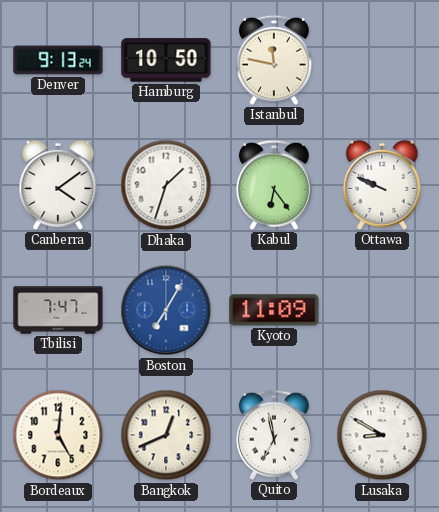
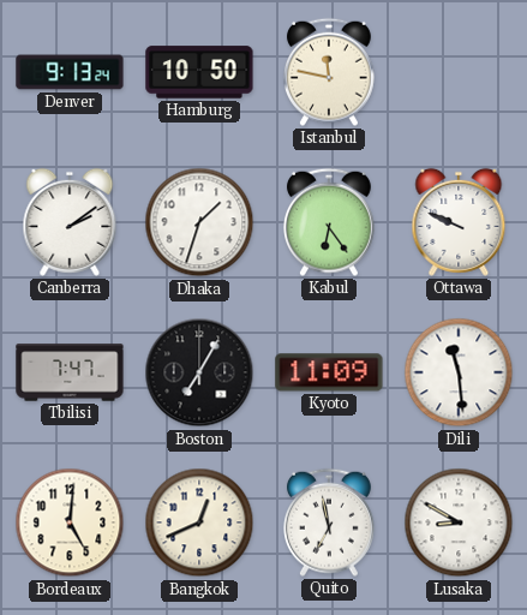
Canberra: 4:09 -> 2:09 (70, 222)
Boston dial: blue -> black (199, 372)
Dili: none -> 11:29 (459, 372)
